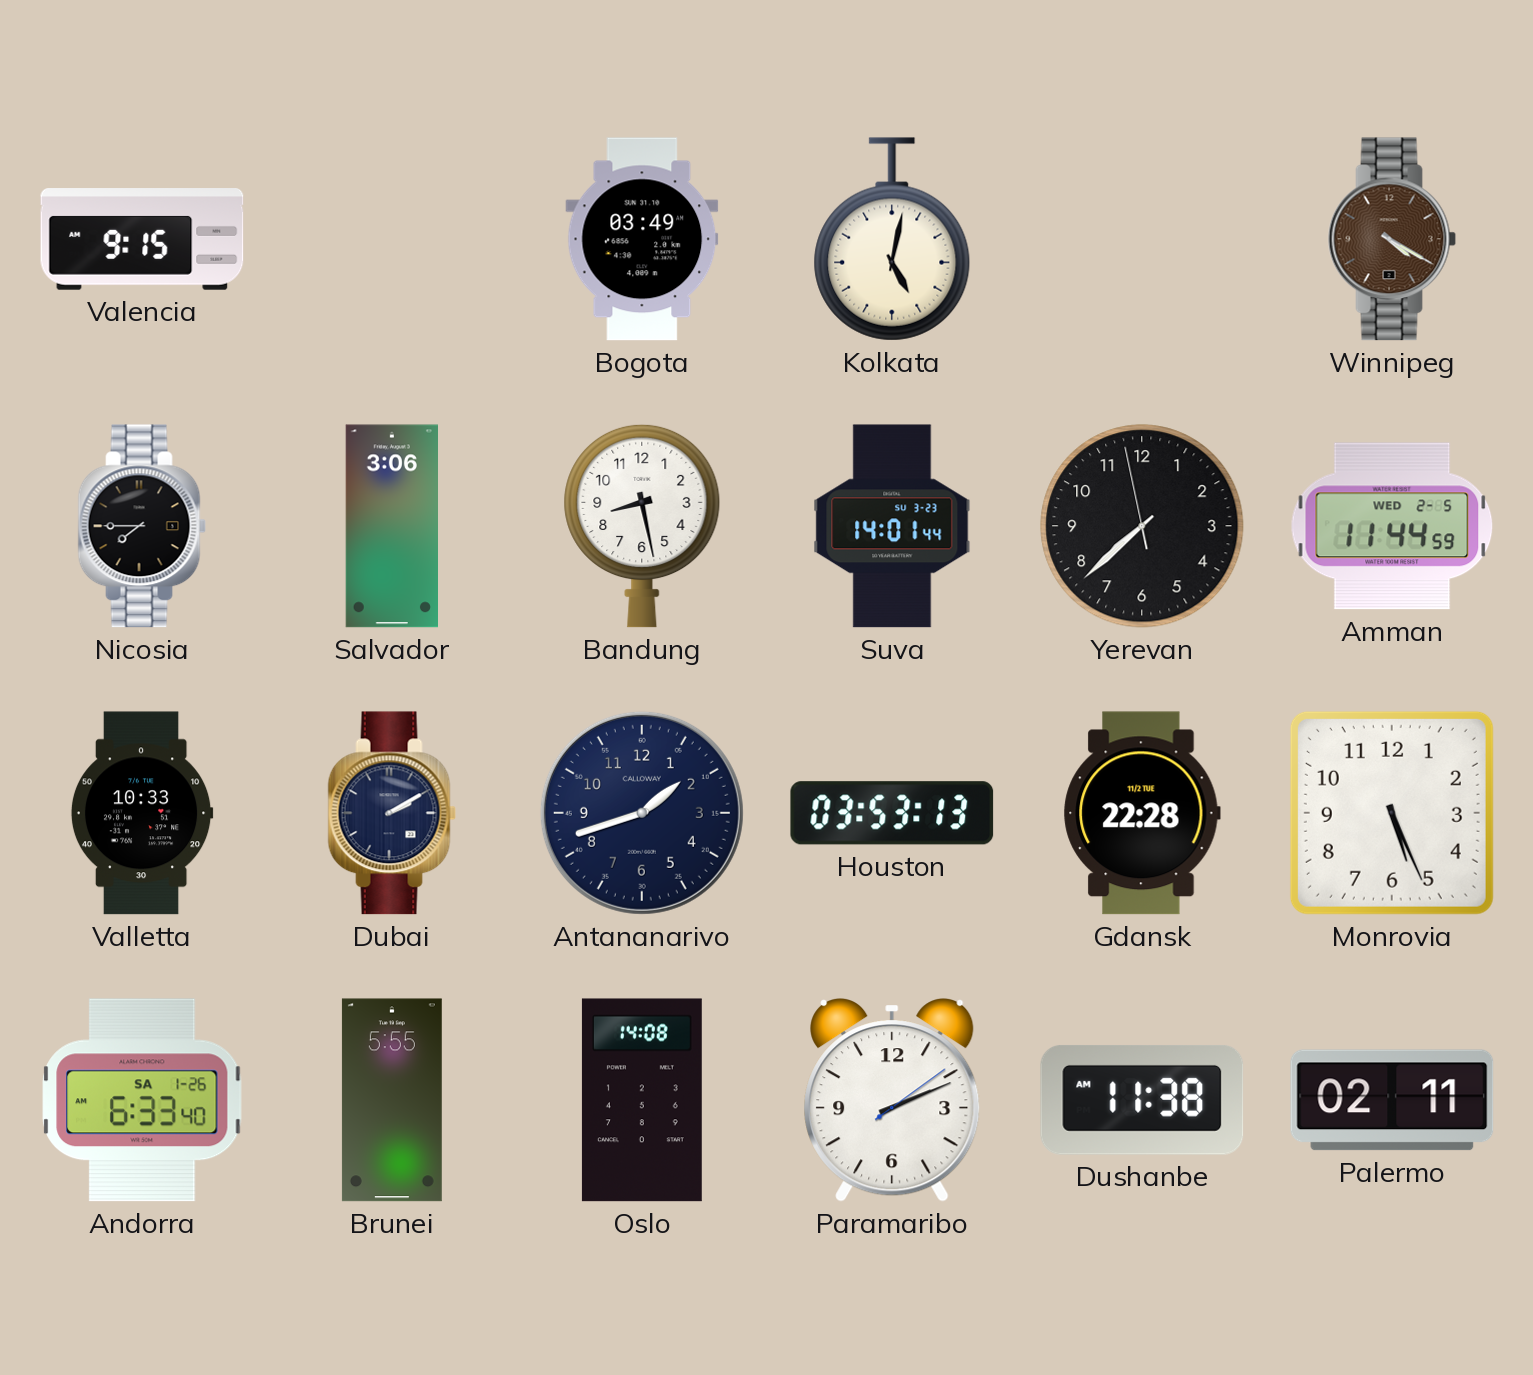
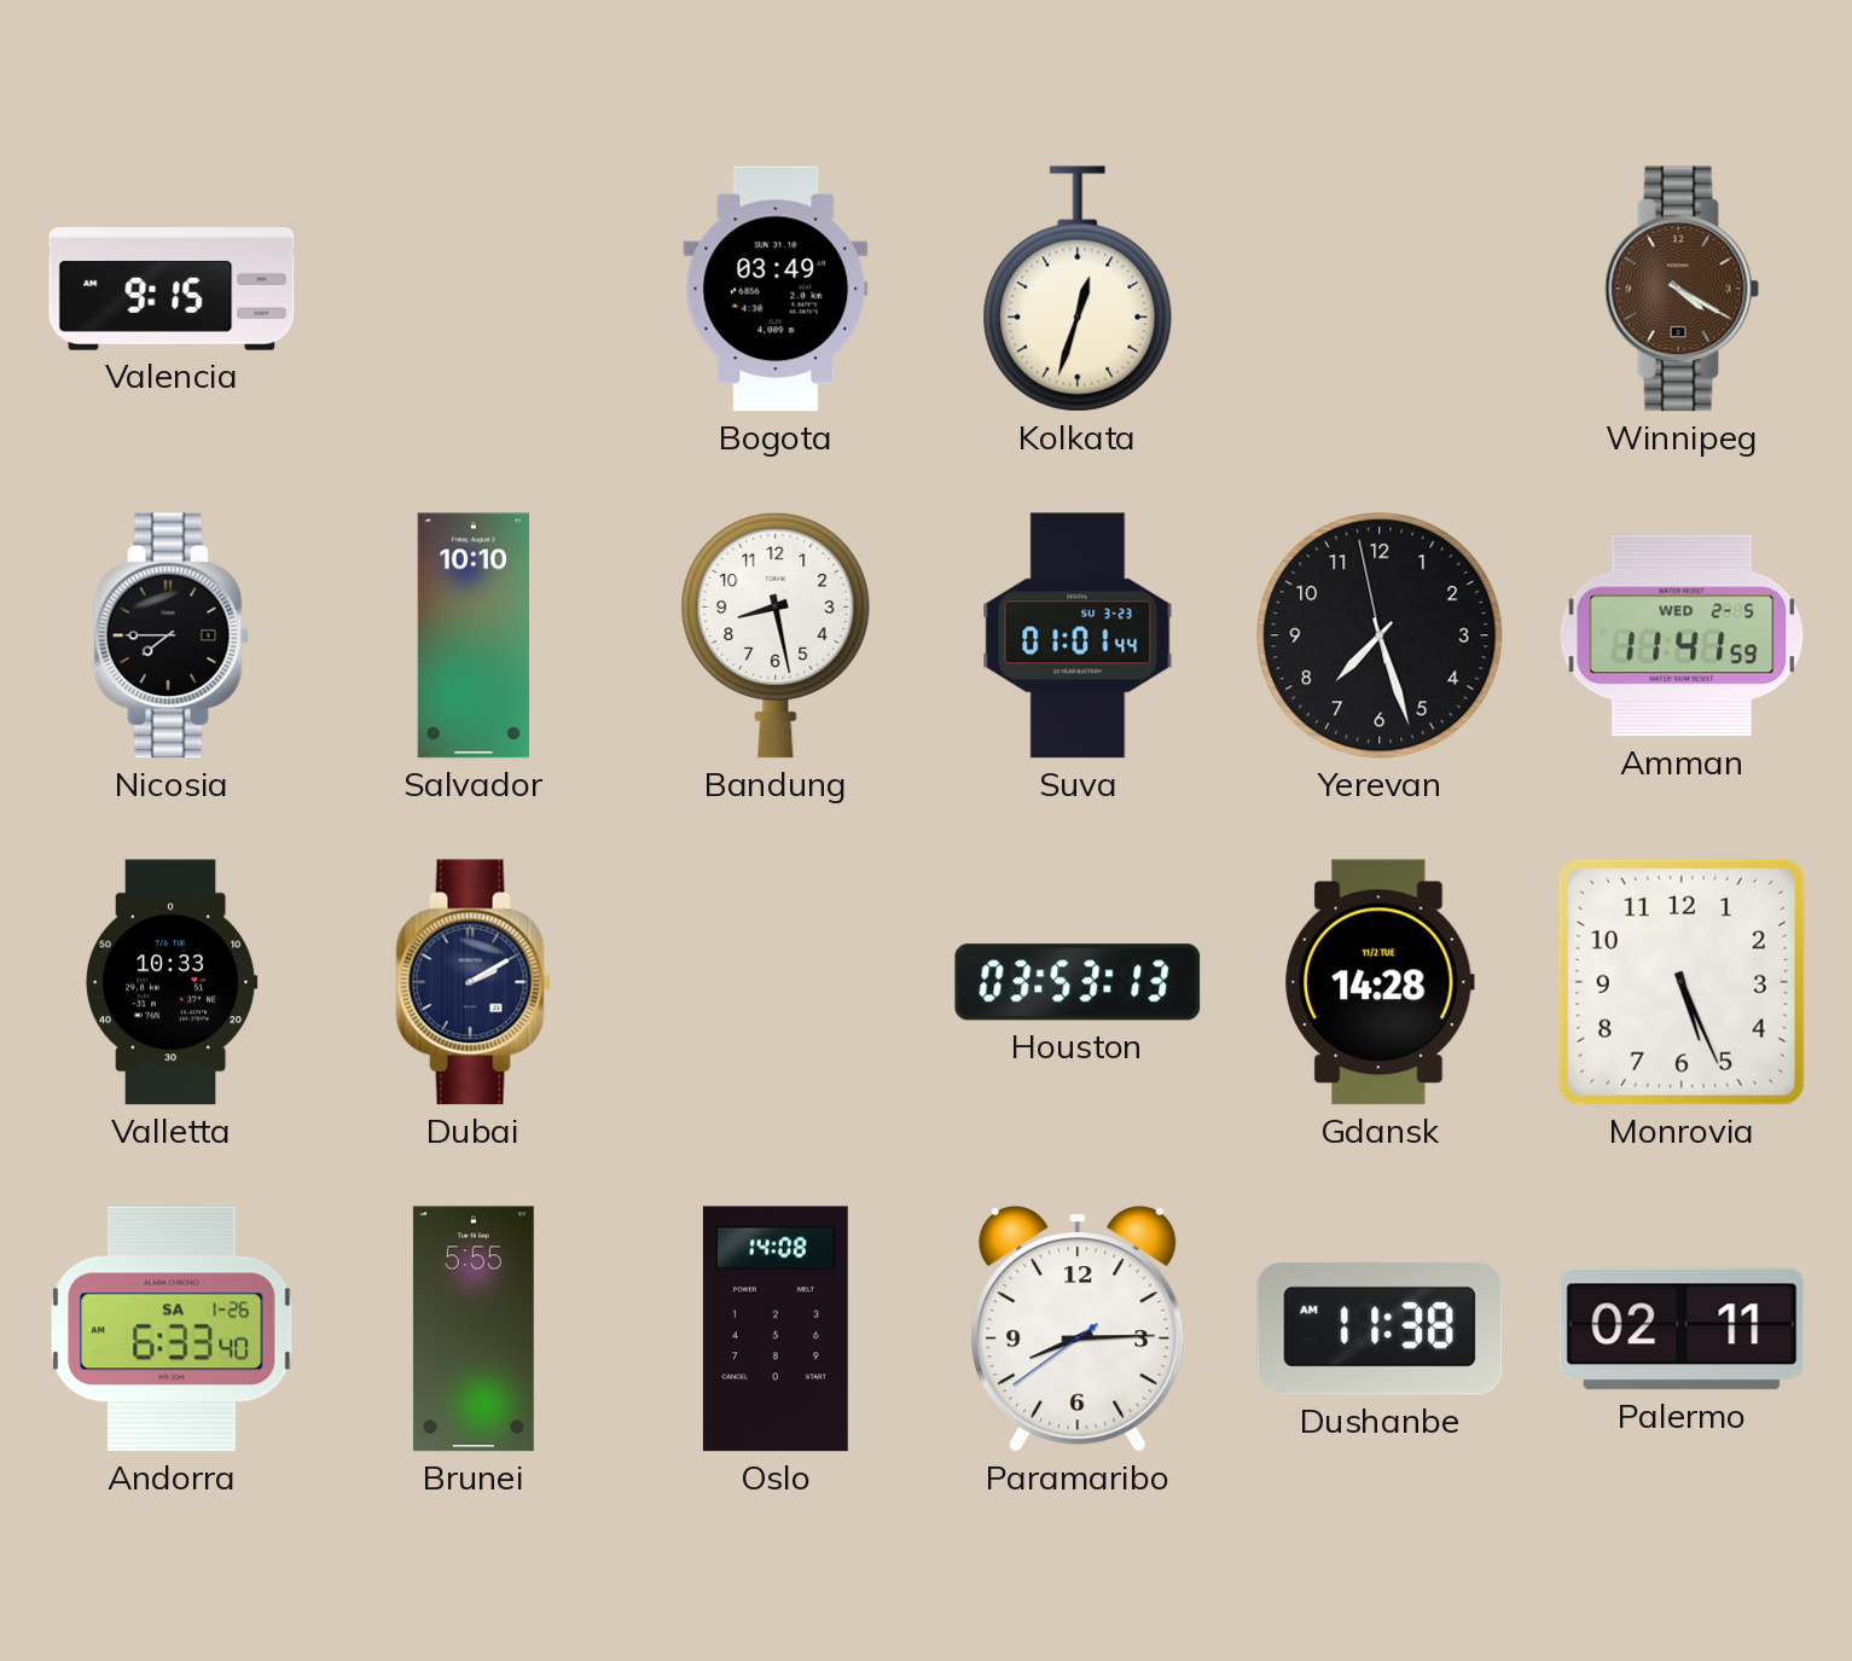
Kolkata: 5:02 -> 12:33 (1078, 289)
Salvador: 3:06 -> 10:10 (472, 635)
Suva: 14:01 -> 01:01 (1078, 635)
Yerevan: 7:37 -> 7:26 (1380, 635)
Amman: 11:44 -> 11:41 (1682, 635)
Antananarivo: 1:42 -> none (642, 813)
Gdansk: 22:28 -> 14:28 (1380, 982)
Paramaribo: 2:11 -> 8:14 (1078, 1329)
